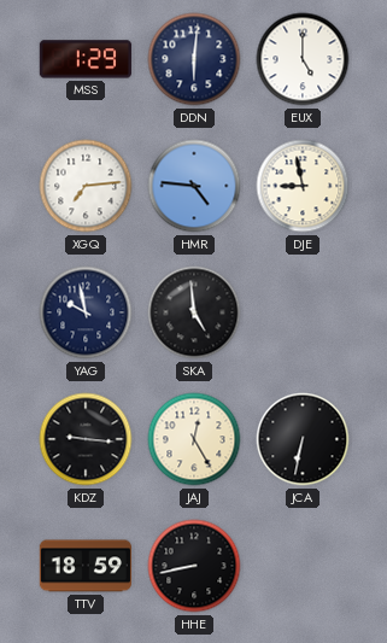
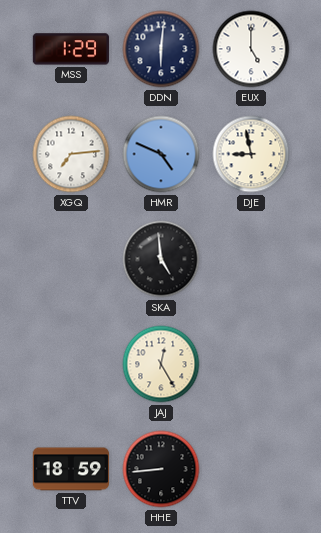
HMR: 4:46 -> 4:49 (161, 154)
YAG: 9:58 -> none (86, 312)
KDZ: 9:16 -> none (86, 439)
JCA: 6:32 -> none (303, 439)
HHE: 8:43 -> 8:44 (161, 469)
